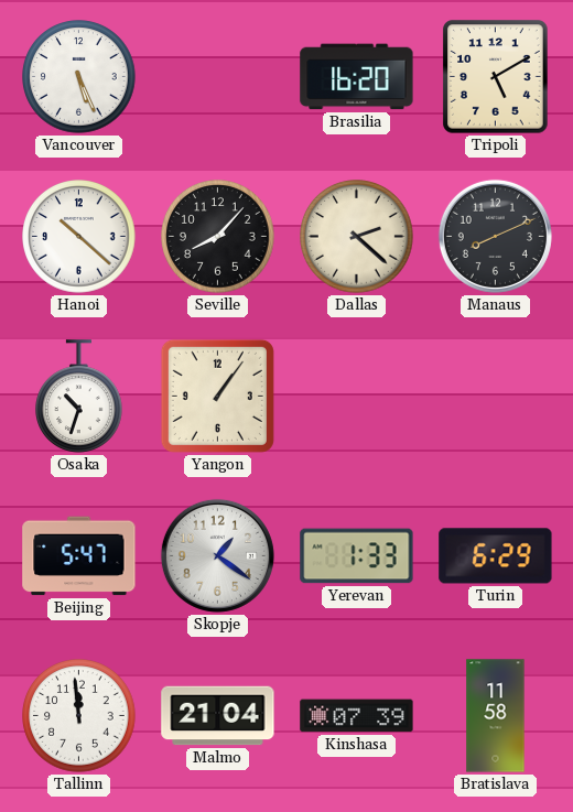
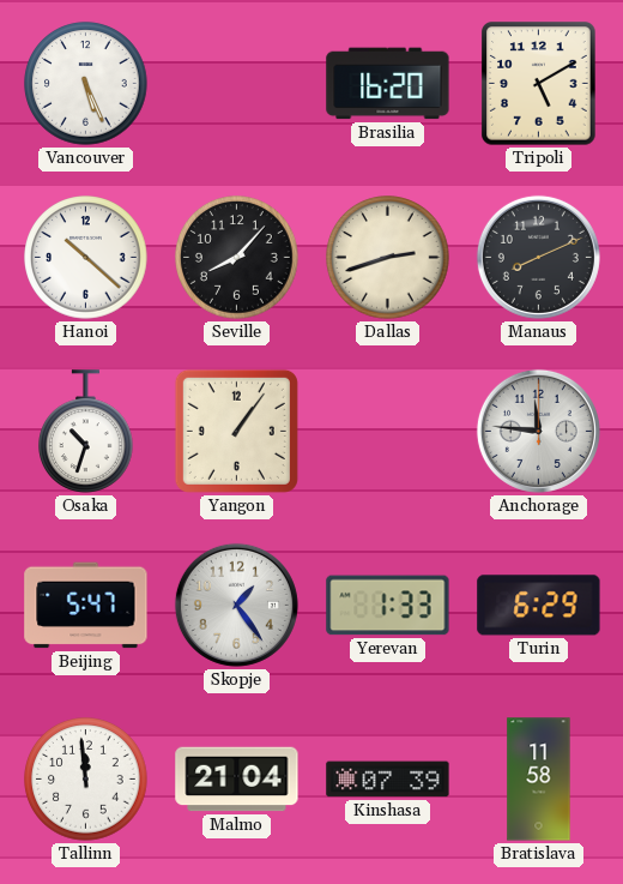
Dallas: 2:22 -> 2:42 (388, 258)
Anchorage: none -> 11:46 (538, 431)
Skopje: 1:21 -> 1:24 (236, 605)
